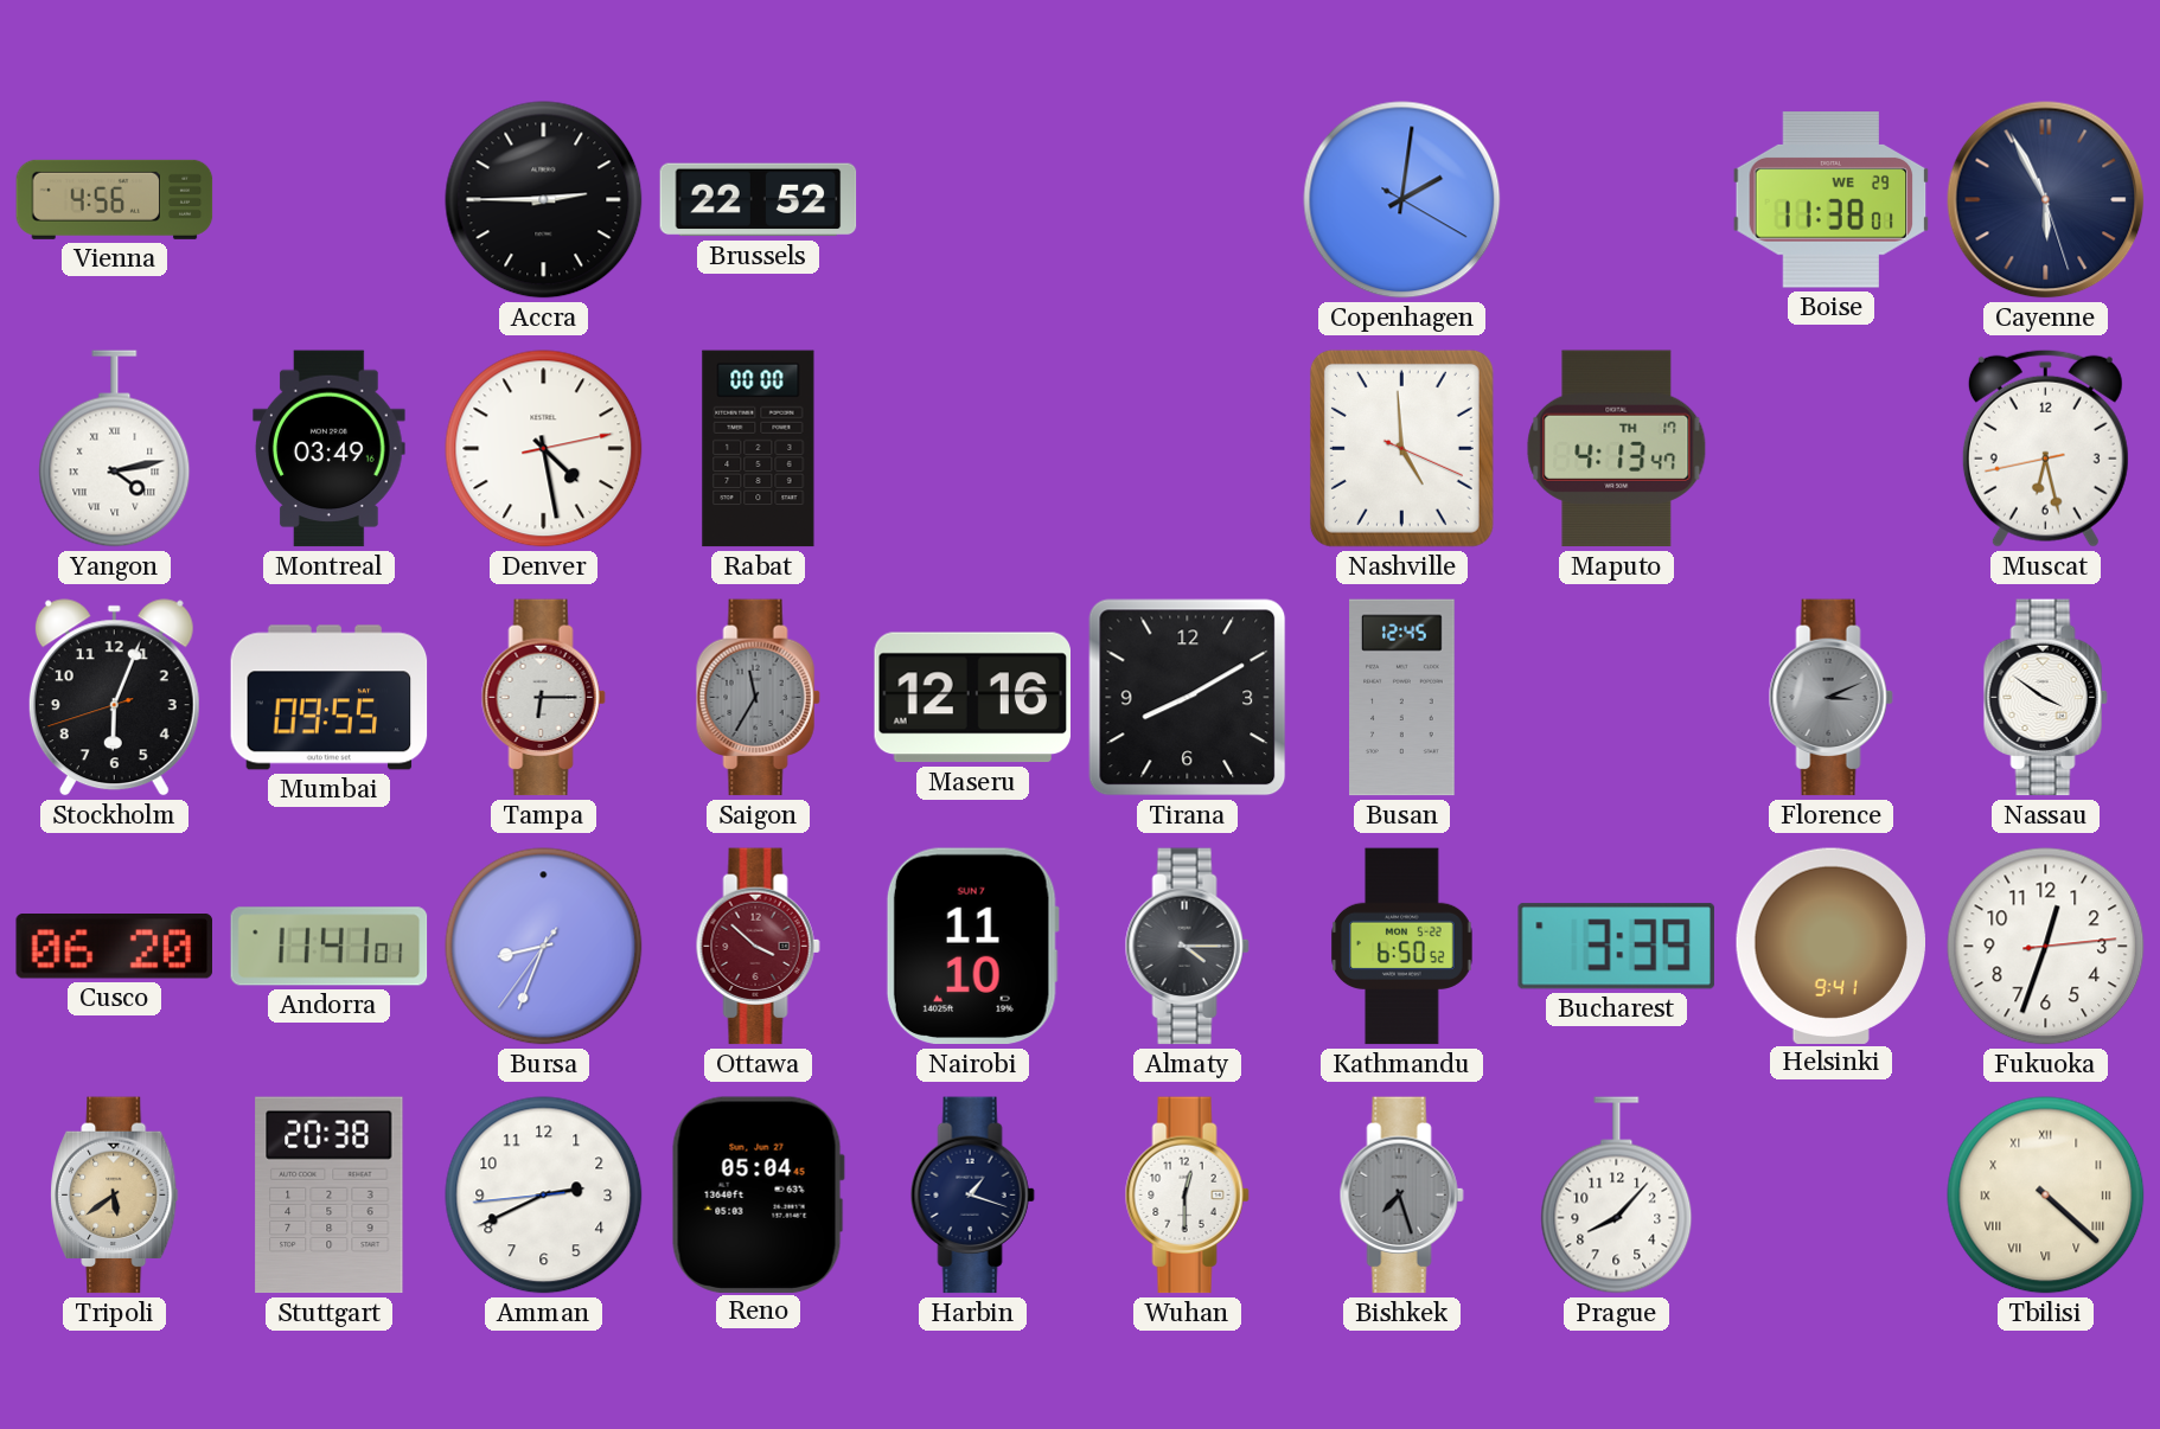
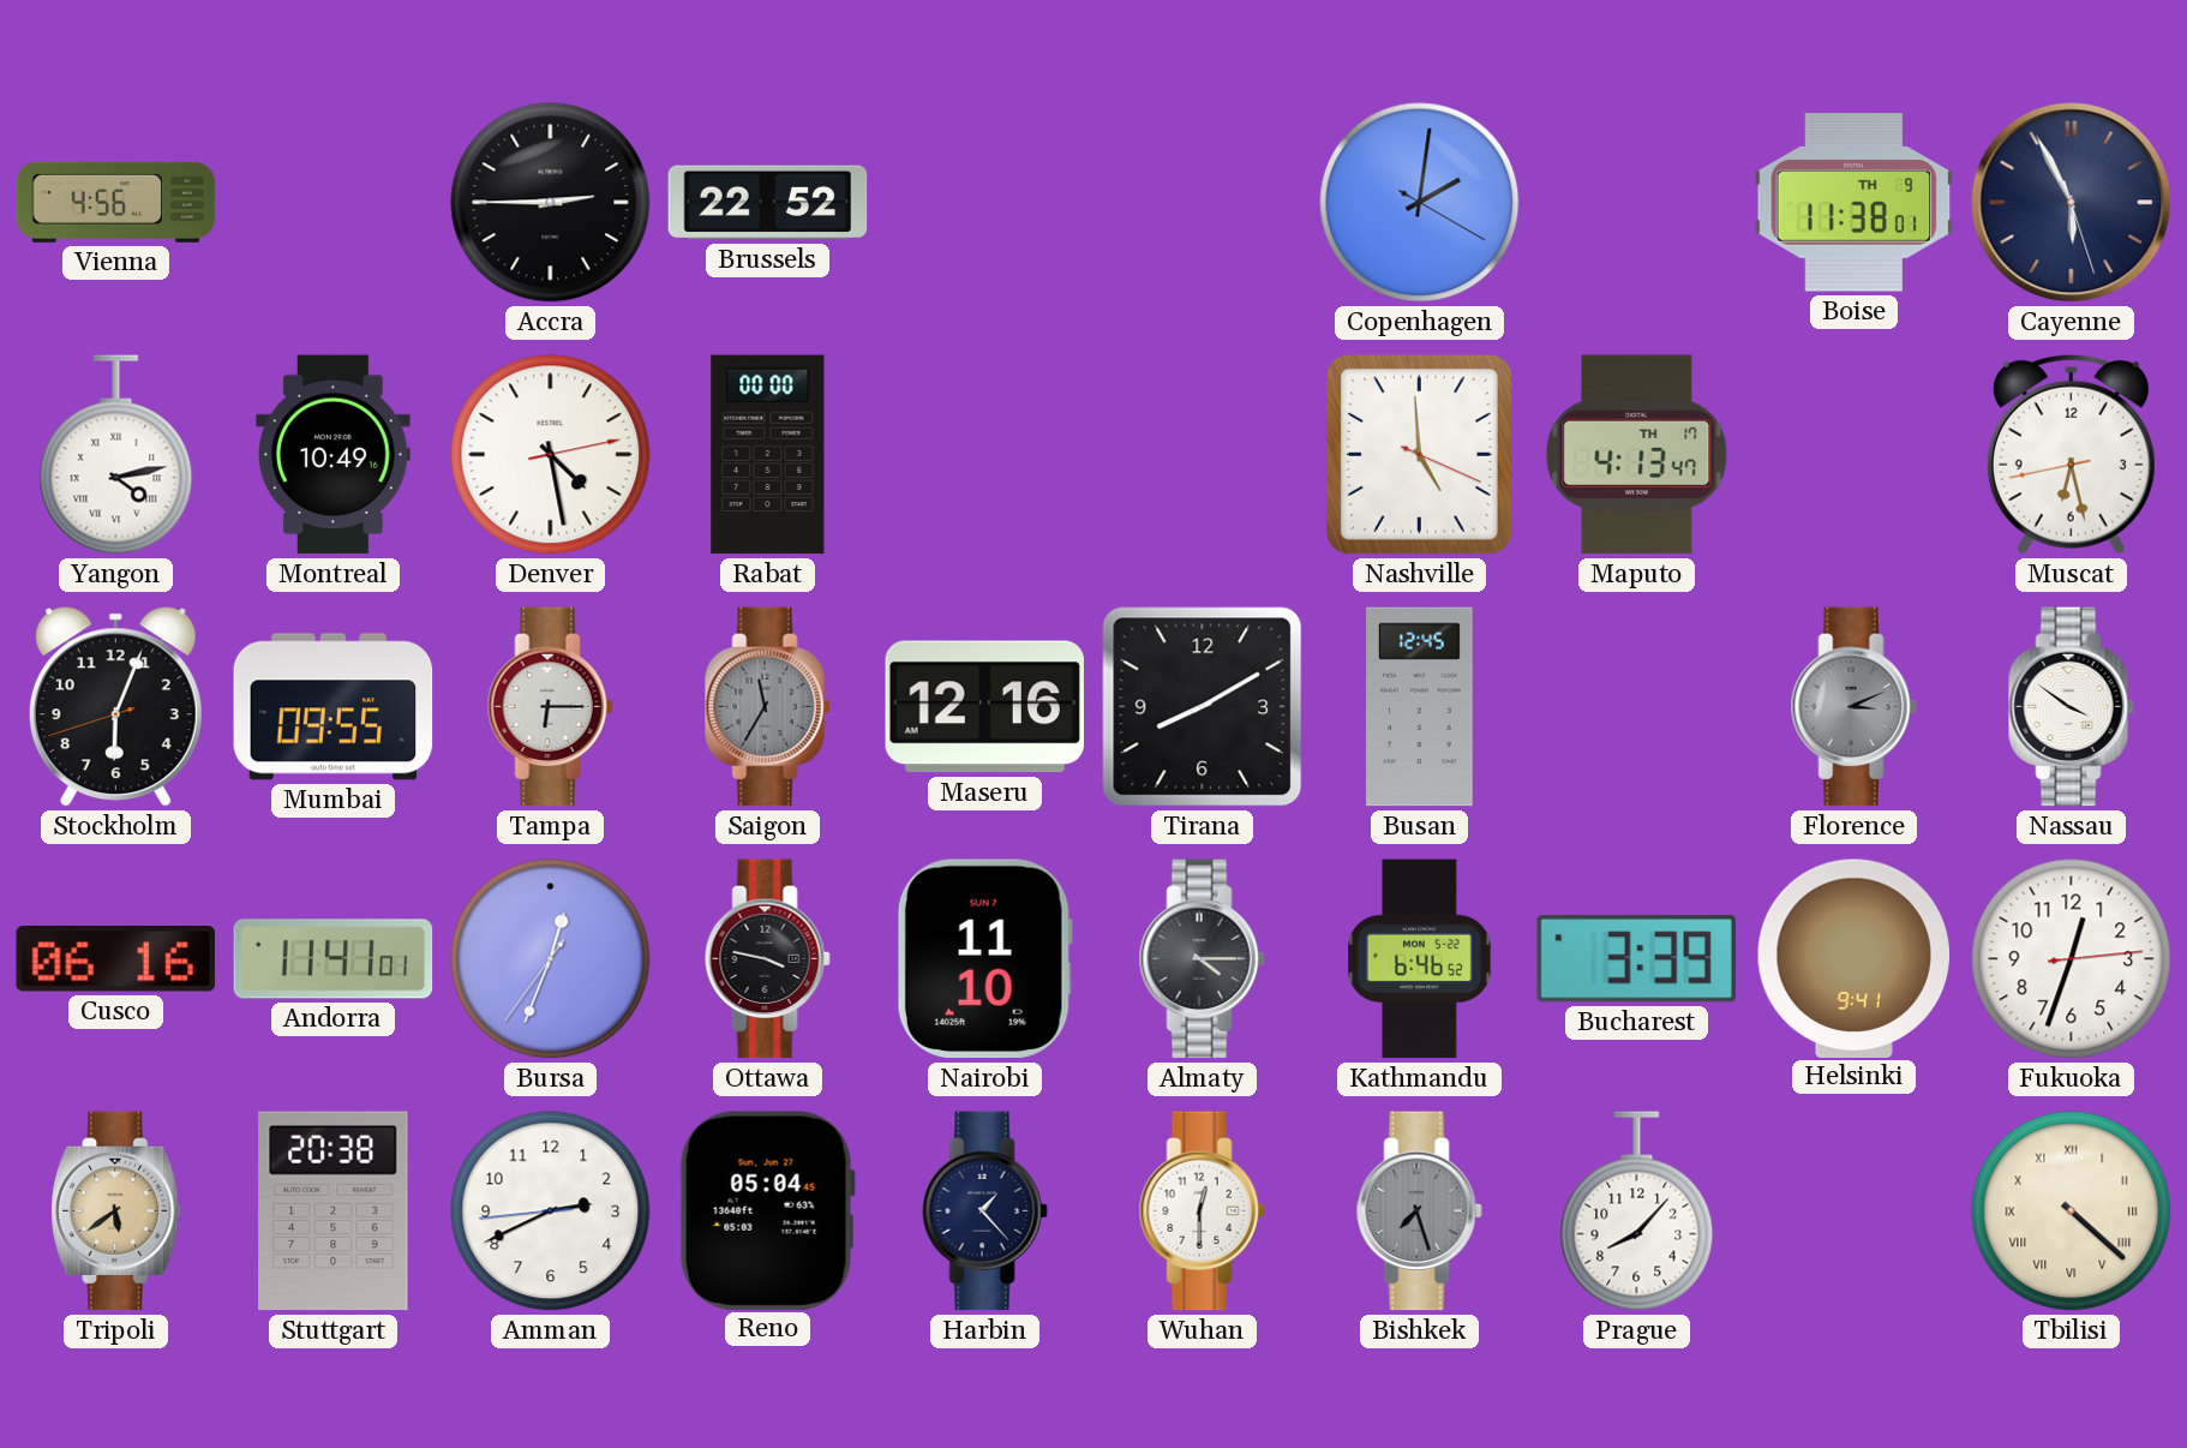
Boise date: WE 29 -> TH 9 (1855, 203)
Montreal: 03:49 -> 10:49 (334, 455)
Cusco: 06:20 -> 06:16 (115, 959)
Bursa: 8:33 -> 12:33 (551, 959)
Ottawa: 3:52 -> 3:47 (767, 959)
Ottawa dial: burgundy -> black (767, 959)
Kathmandu: 6:50 -> 6:46 (1420, 959)
Harbin: 1:18 -> 1:23 (984, 1211)
